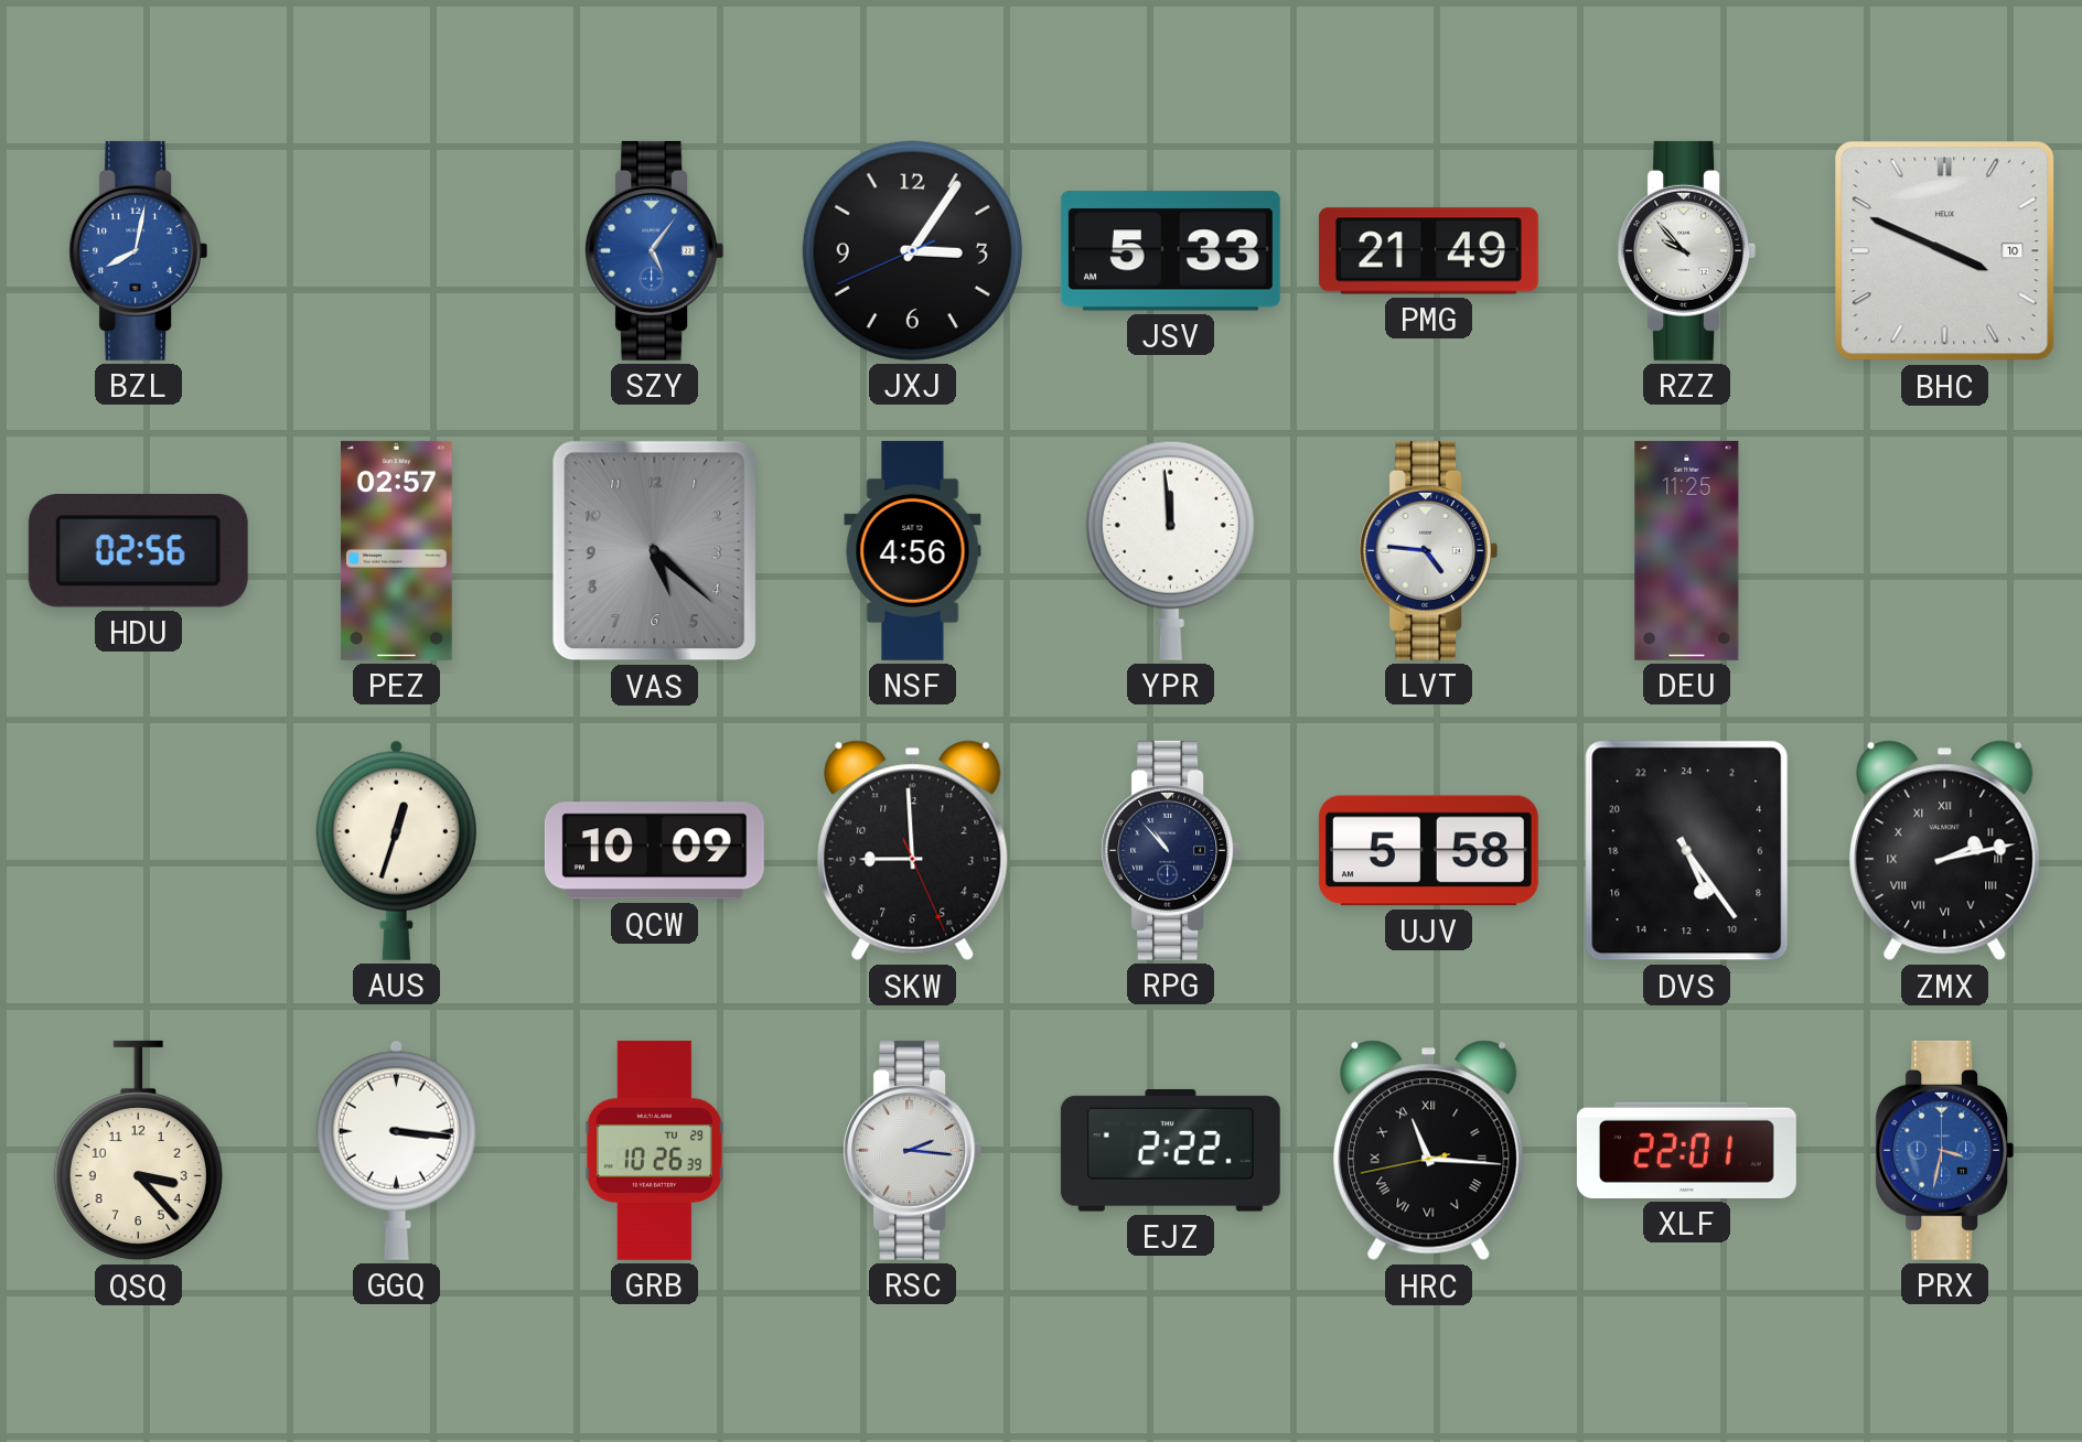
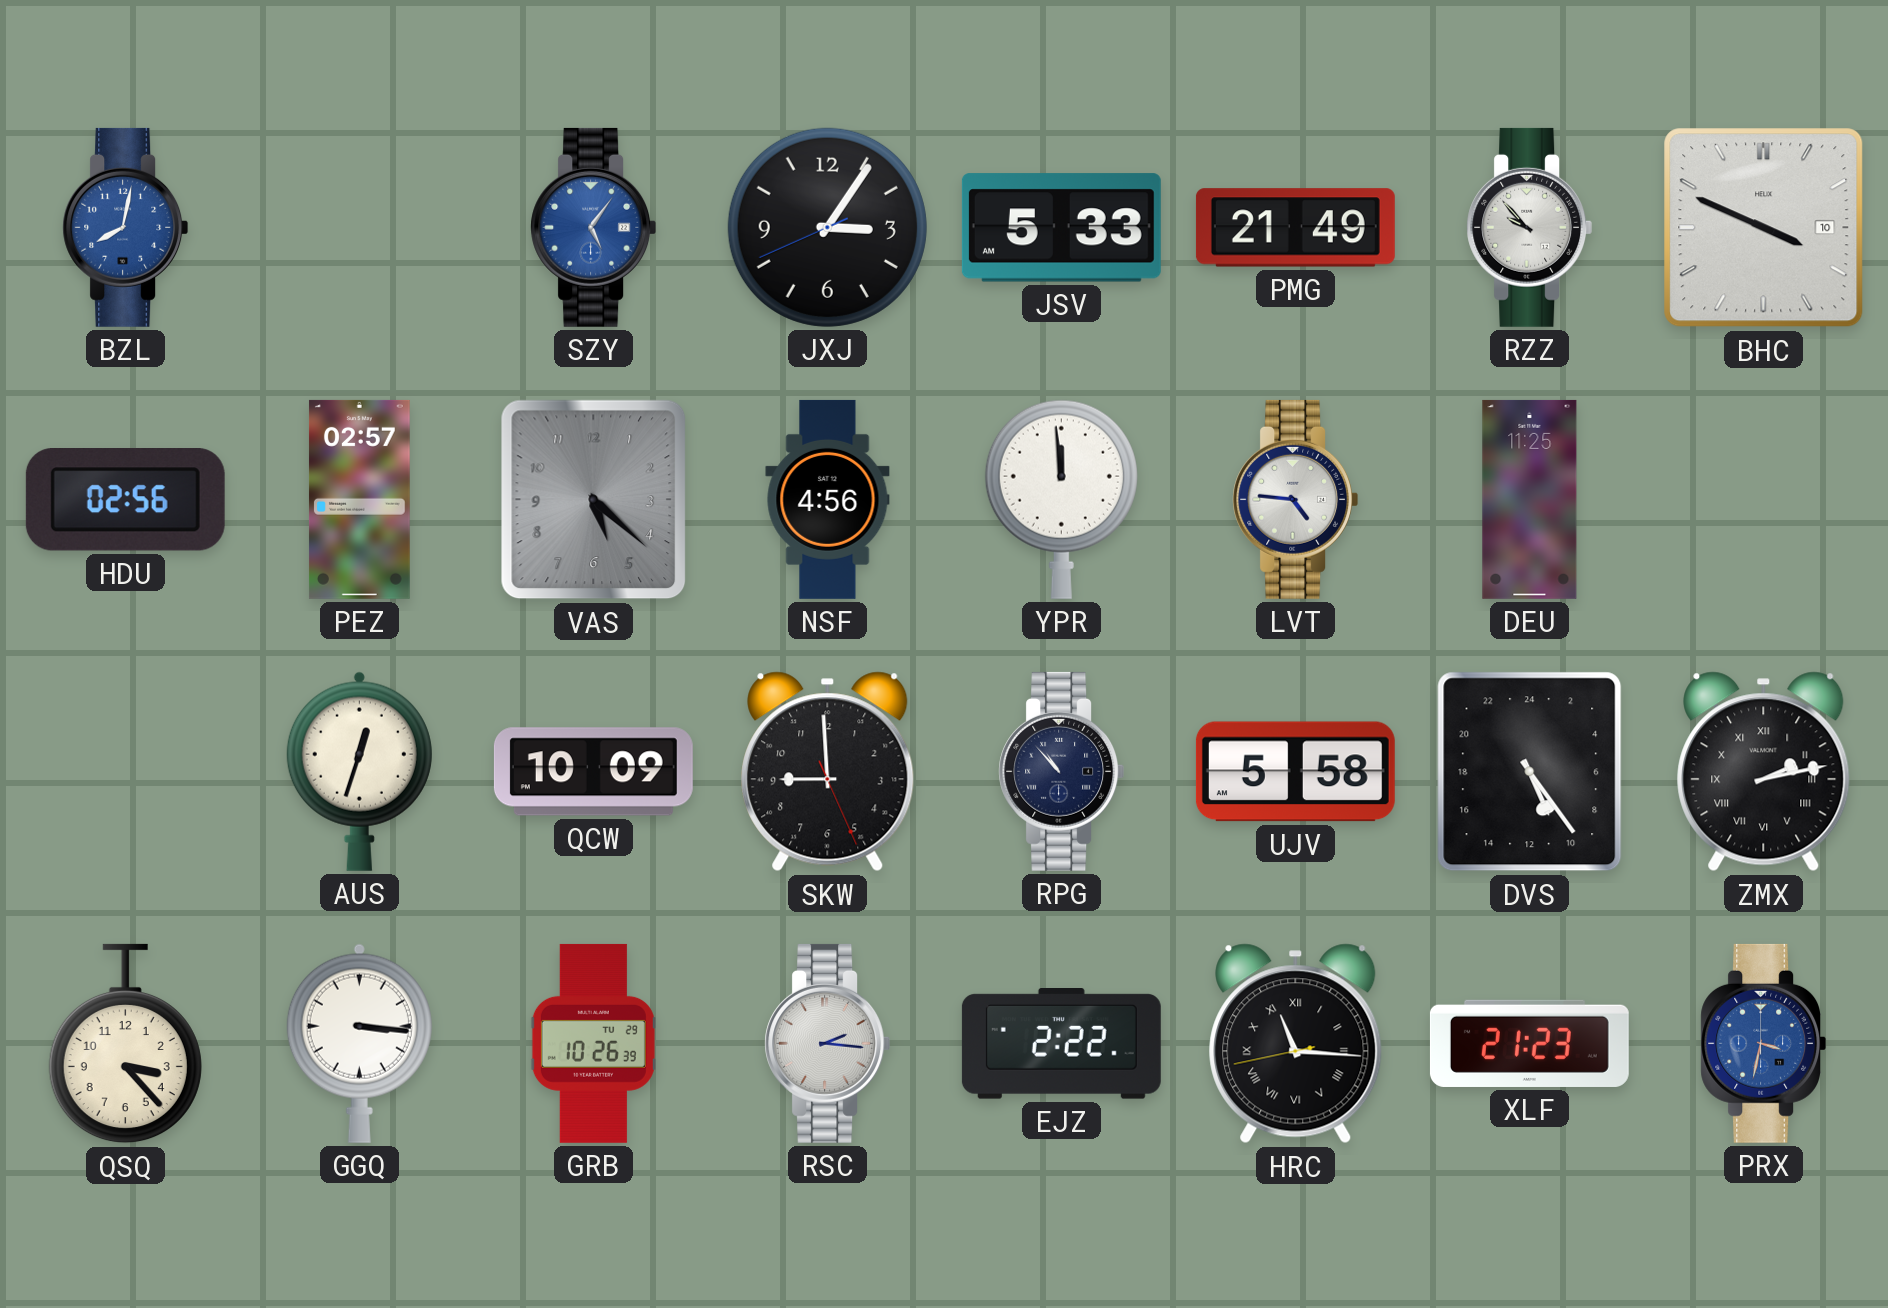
XLF: 22:01 -> 21:23 (1529, 1043)
